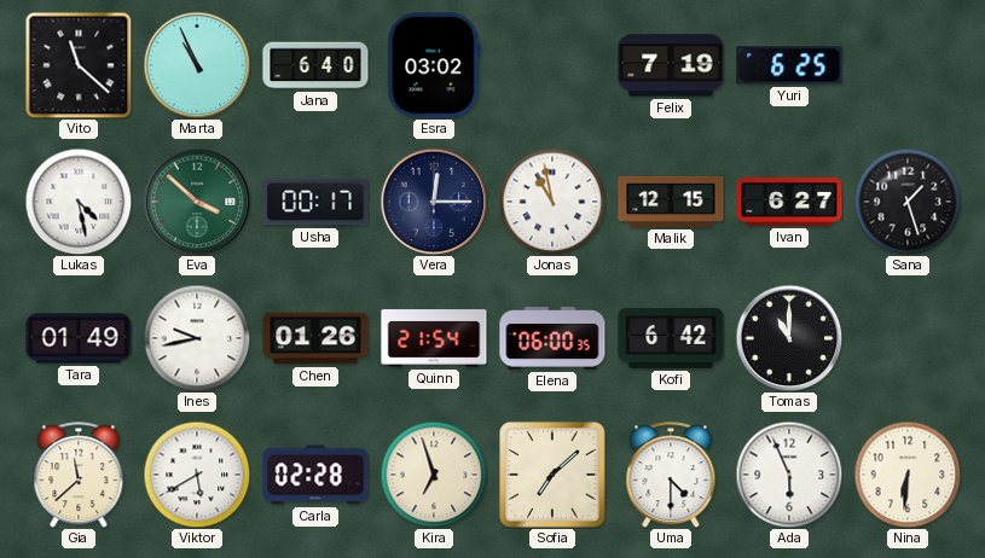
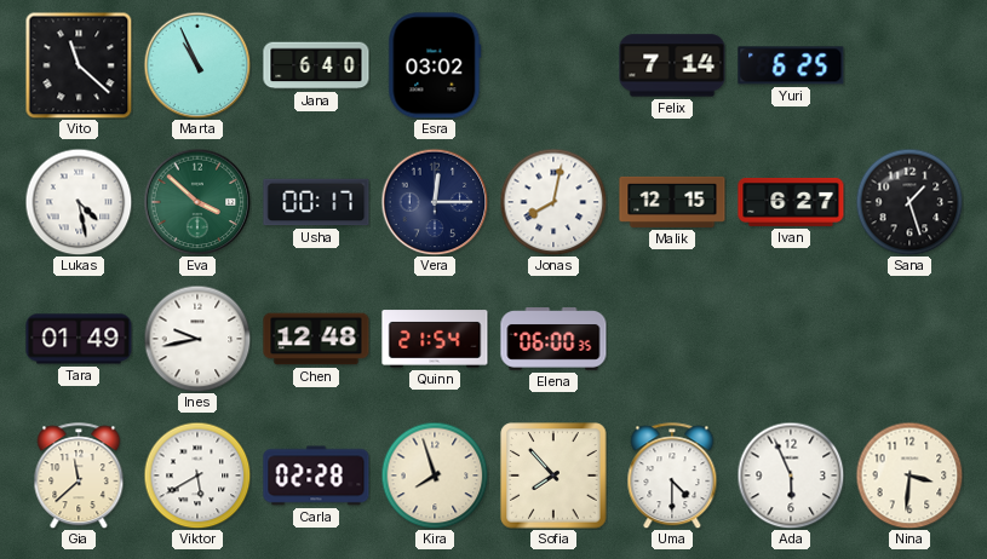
Felix: 7:19 -> 7:14 (672, 65)
Jonas: 10:58 -> 8:02 (553, 202)
Chen: 01:26 -> 12:48 (316, 339)
Kofi: 6:42 -> none (671, 338)
Tomas: 11:00 -> none (789, 338)
Kira: 6:57 -> 7:57 (435, 476)
Sofia: 7:08 -> 7:53 (553, 476)
Nina: 6:31 -> 3:31 (909, 476)
